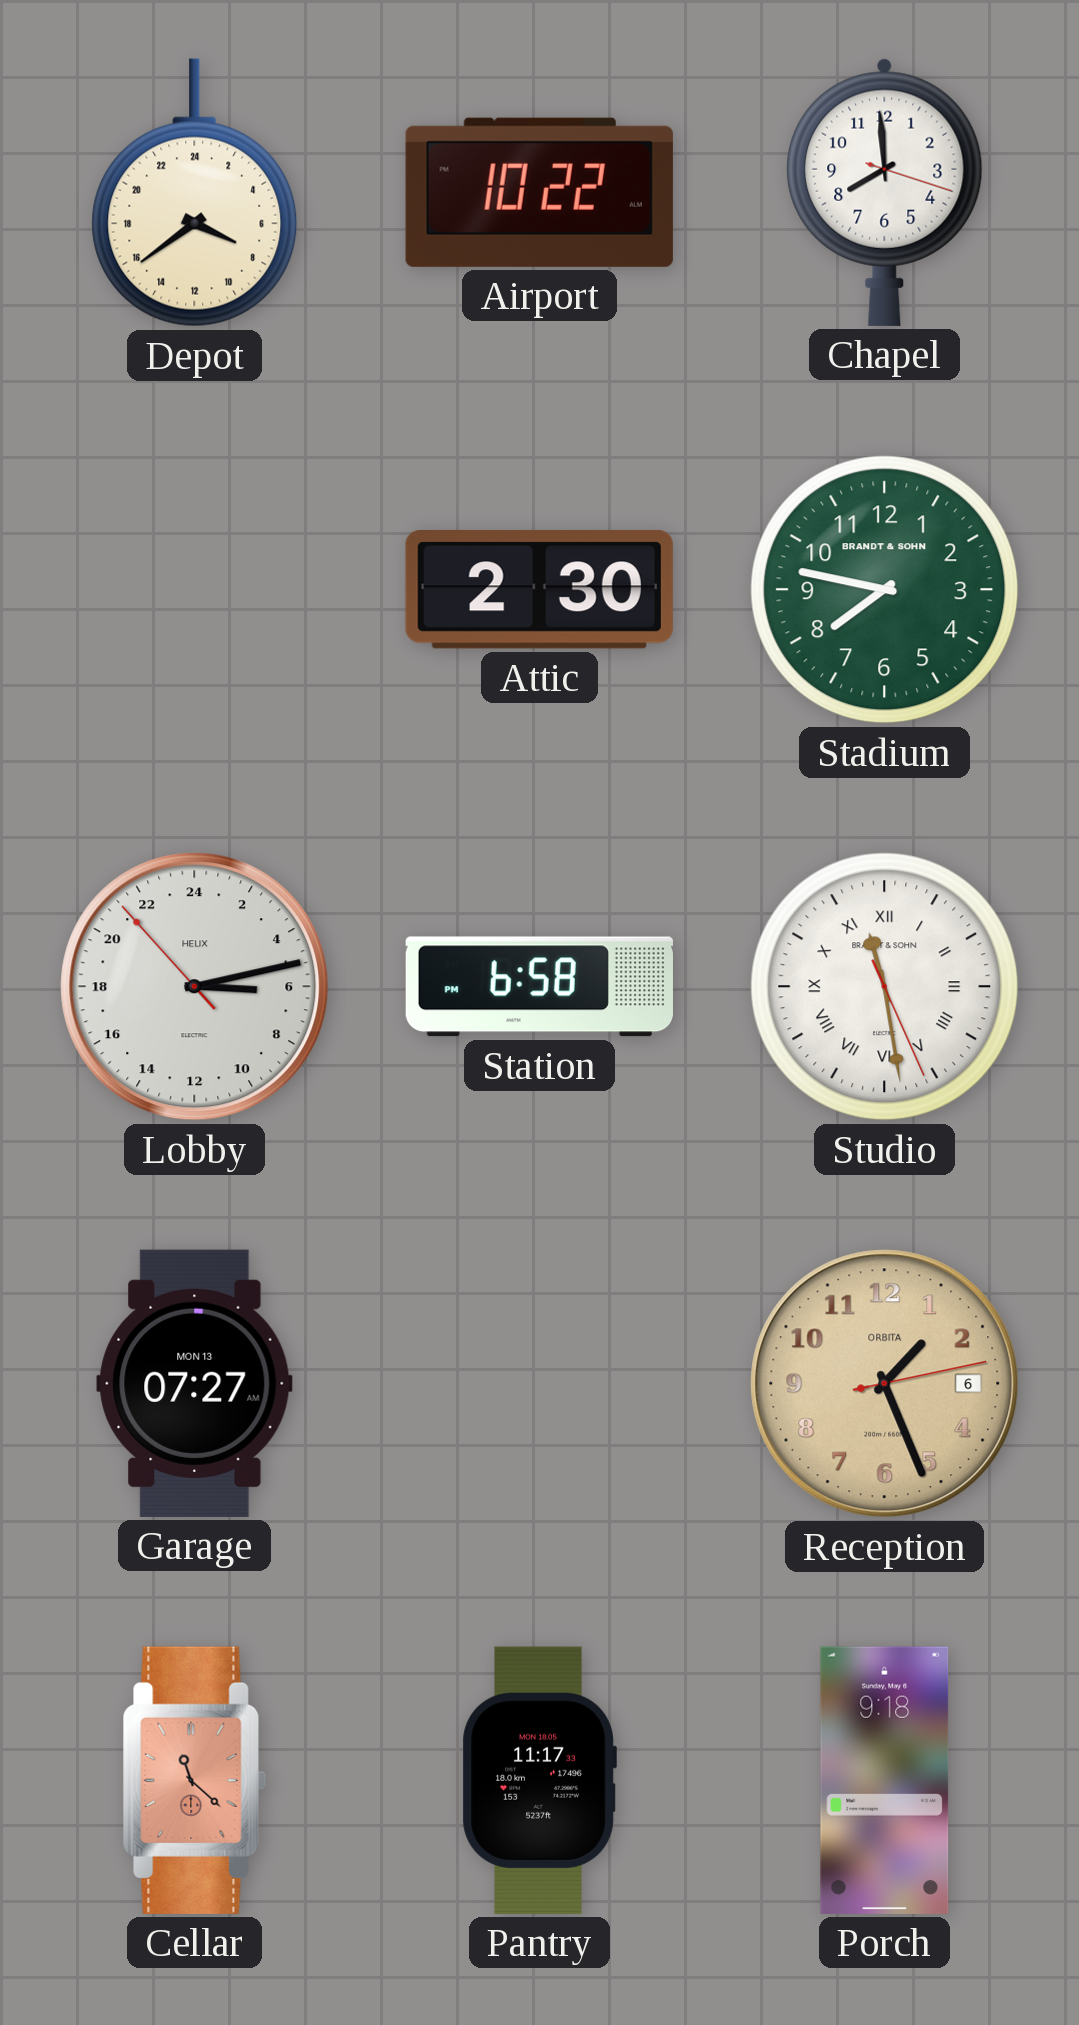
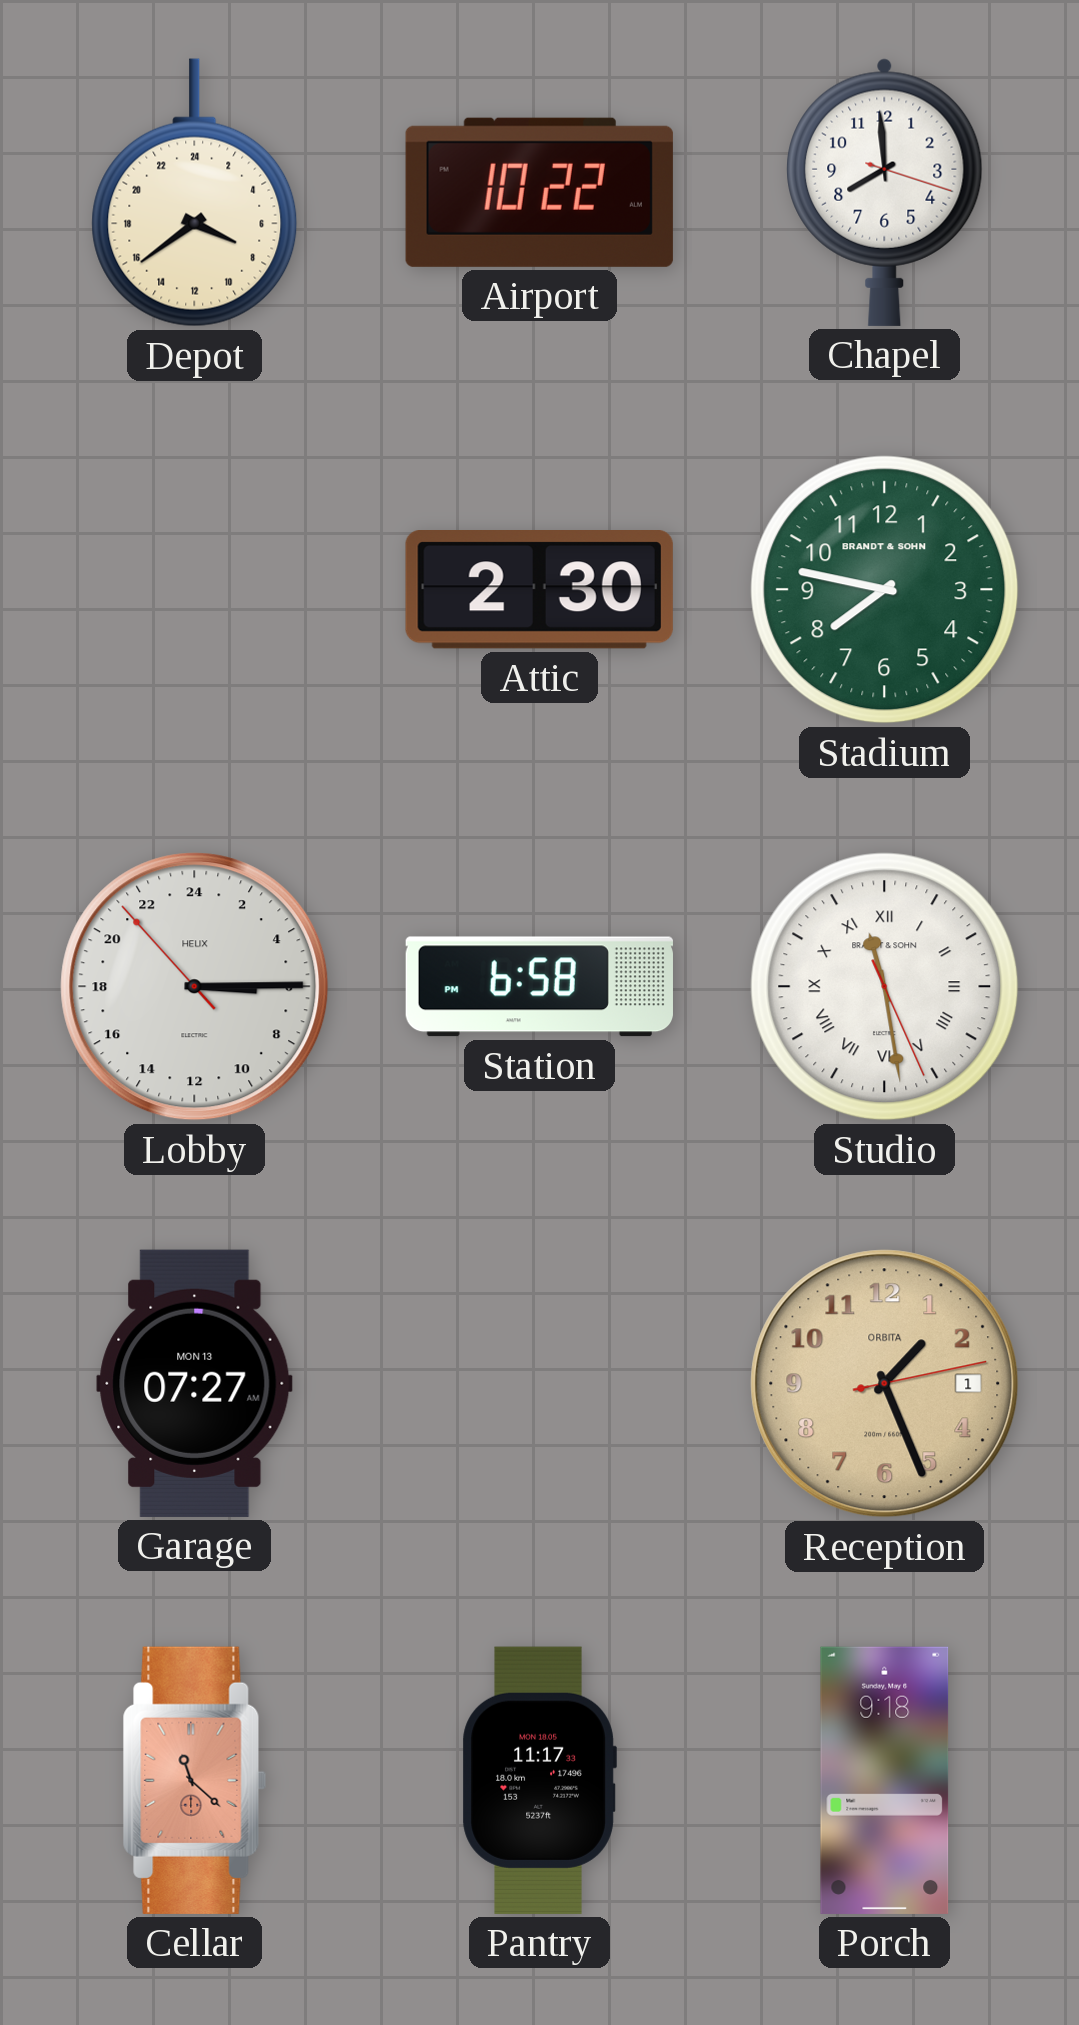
Lobby: 6:12 -> 6:14 (195, 987)
Reception date: 6 -> 1 (885, 1384)
